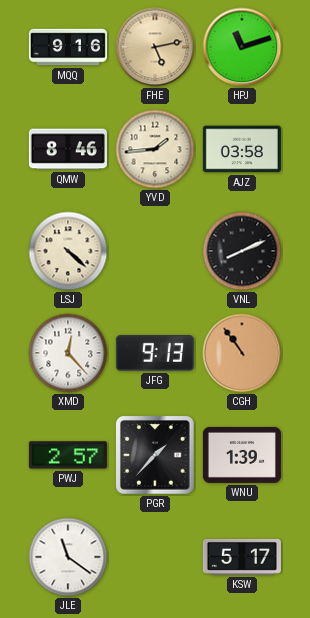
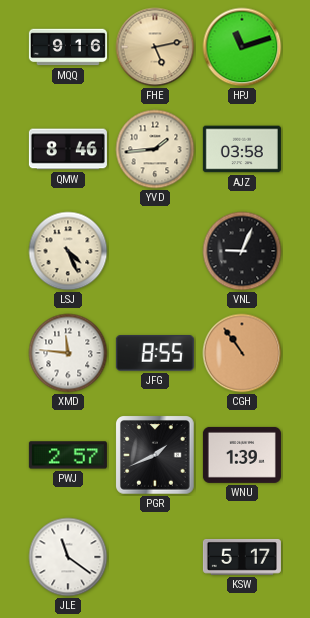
LSJ: 4:22 -> 4:26 (68, 251)
VNL: 8:11 -> 9:04 (242, 251)
XMD: 12:23 -> 11:46 (68, 353)
JFG: 9:13 -> 8:55 (155, 354)
PGR: 1:37 -> 1:41 (156, 456)
